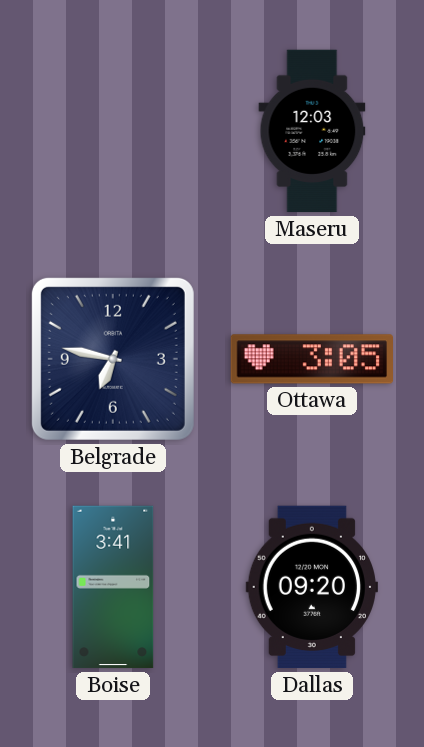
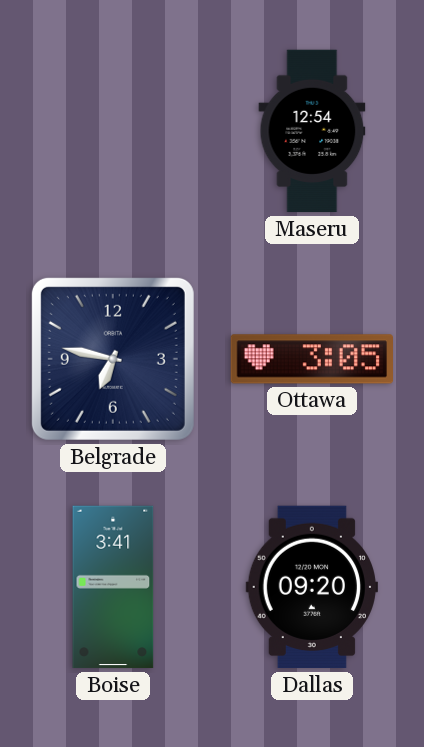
Maseru: 12:03 -> 12:54 (312, 131)
